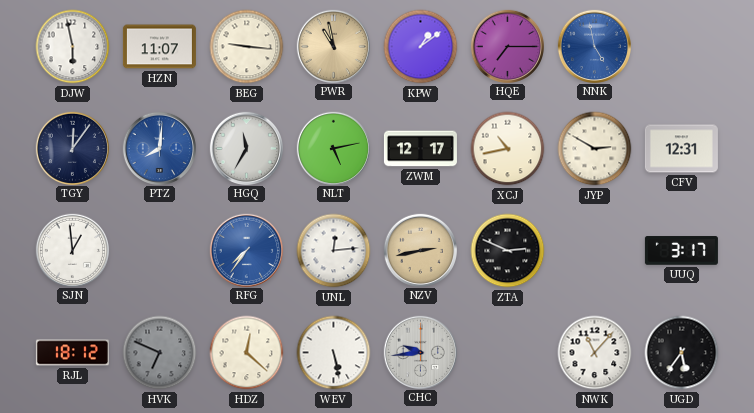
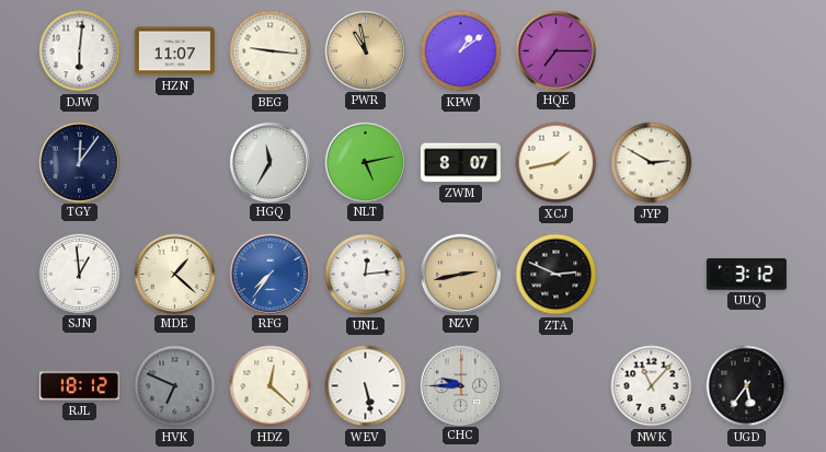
DJW: 5:58 -> 6:01 (80, 51)
NNK: 4:58 -> none (594, 46)
PTZ: 8:01 -> none (159, 148)
ZWM: 12:17 -> 8:07 (460, 163)
XCJ: 10:43 -> 1:43 (557, 163)
CFV: 12:31 -> none (681, 149)
MDE: none -> 1:22 (174, 274)
UUQ: 3:17 -> 3:12 (746, 275)
CHC: 9:44 -> 9:45 (460, 385)
